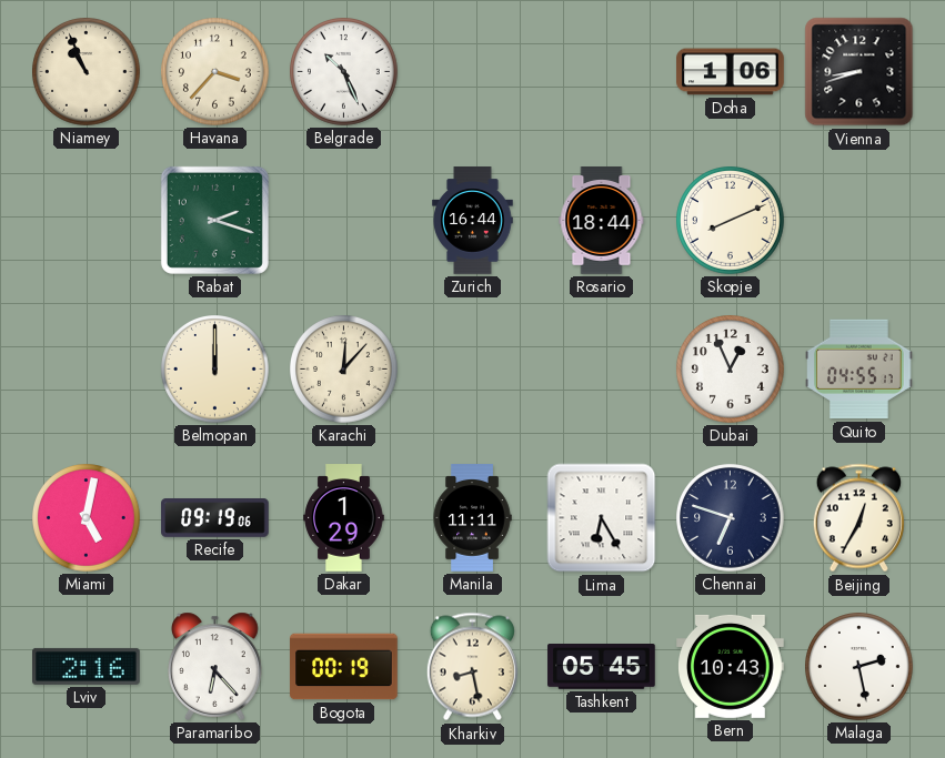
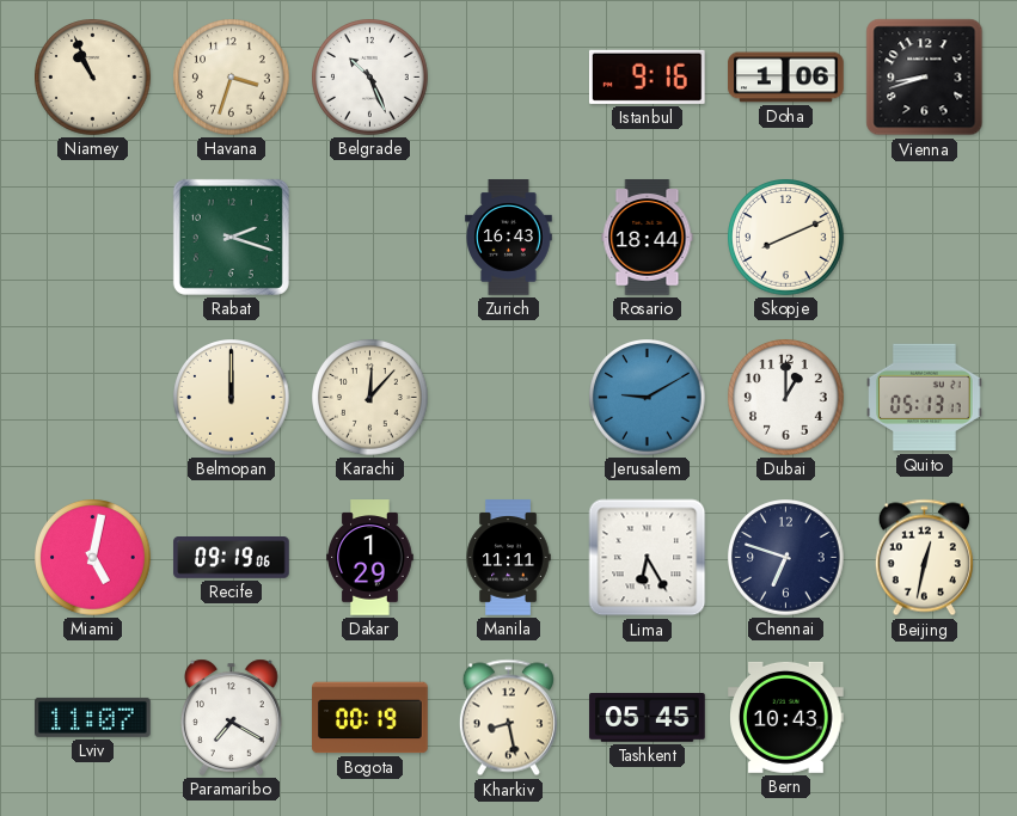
Havana: 3:37 -> 3:33 (232, 78)
Istanbul: none -> 9:16 (647, 76)
Zurich: 16:44 -> 16:43 (509, 238)
Jerusalem: none -> 9:10 (648, 398)
Dubai: 12:56 -> 1:00 (786, 398)
Quito: 04:55 -> 05:13 (925, 398)
Beijing: 12:35 -> 12:32 (924, 558)
Lviv: 2:16 -> 11:07 (93, 717)
Paramaribo: 6:23 -> 7:20 (232, 717)
Malaga: 2:28 -> none (859, 667)
